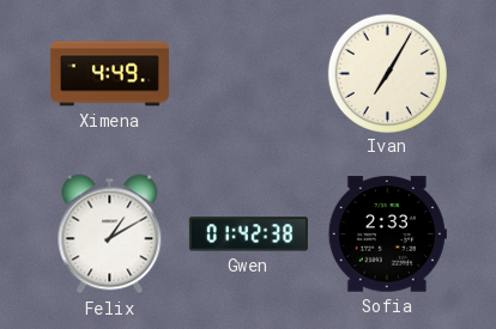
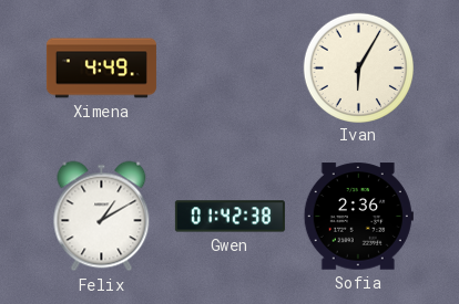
Ivan: 7:05 -> 6:05 (358, 67)
Sofia: 2:33 -> 2:36 (358, 217)
